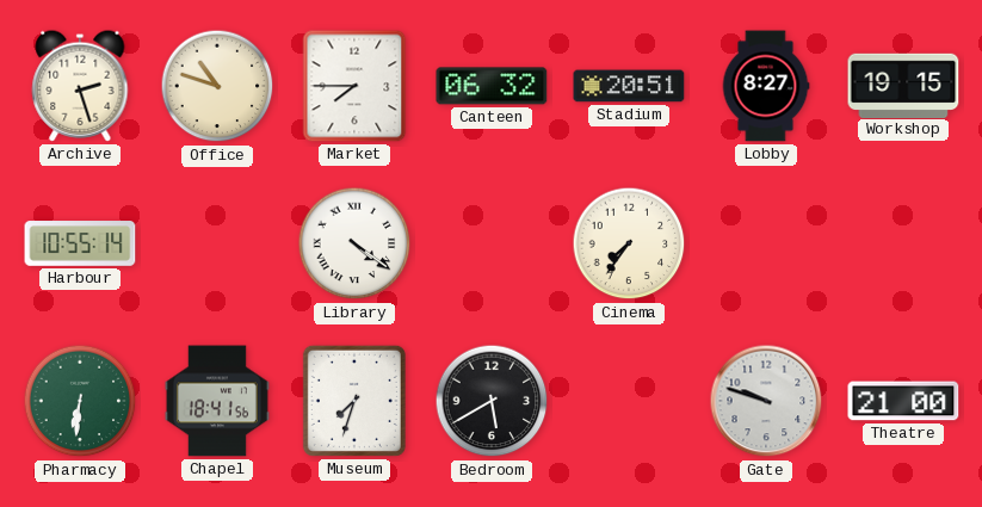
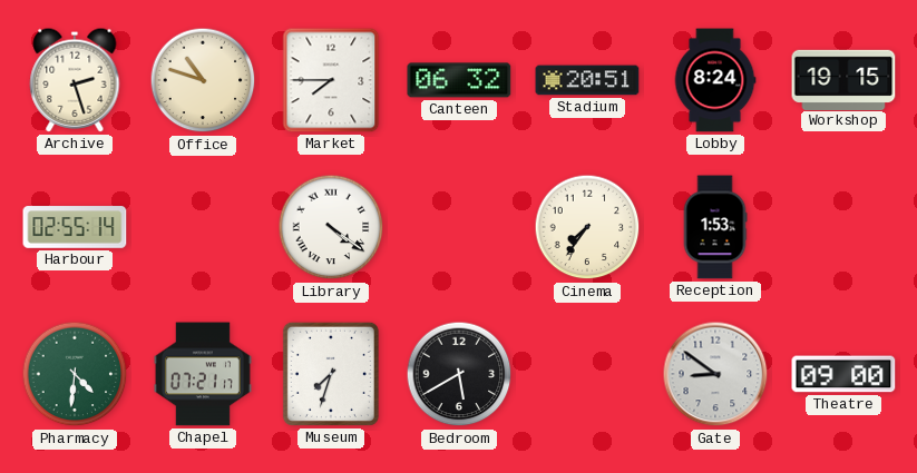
Lobby: 8:27 -> 8:24 (715, 80)
Harbour: 10:55 -> 02:55 (75, 227)
Reception: none -> 1:53 (715, 227)
Pharmacy: 6:31 -> 4:31 (75, 374)
Chapel: 18:41 -> 07:21 (203, 374)
Gate: 9:48 -> 8:51 (715, 374)
Theatre: 21:00 -> 09:00 (843, 374)
